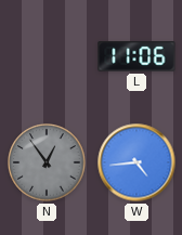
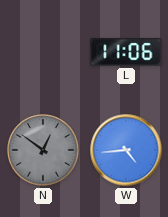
N: 12:54 -> 12:51 (43, 150)
